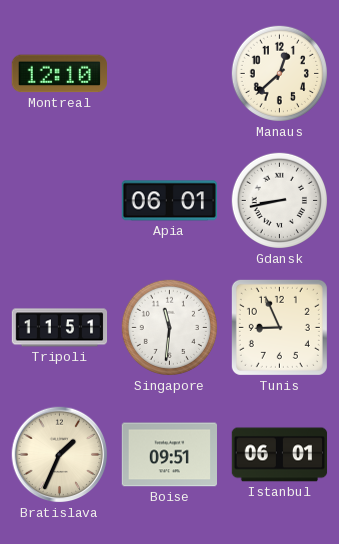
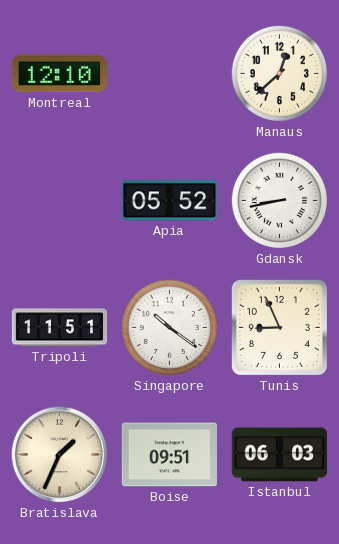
Apia: 06:01 -> 05:52 (169, 201)
Singapore: 11:31 -> 10:21 (169, 327)
Istanbul: 06:01 -> 06:03 (280, 455)
